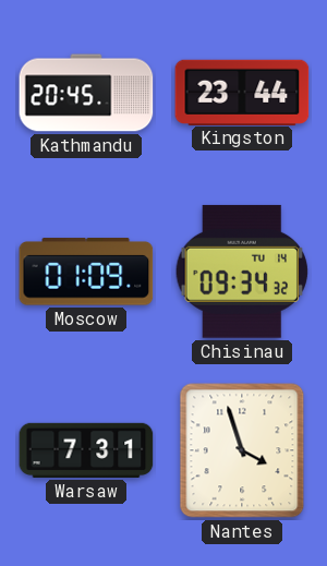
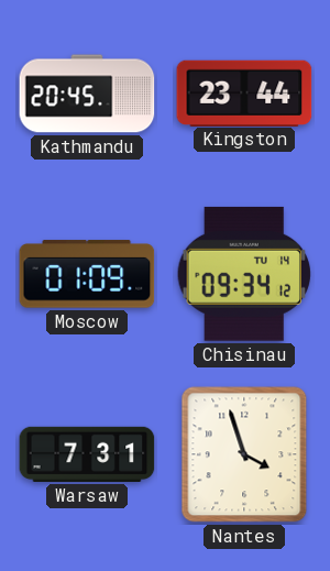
Chisinau: 09:34:32 -> 09:34:12 (243, 274)
